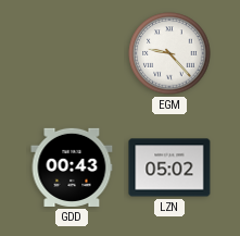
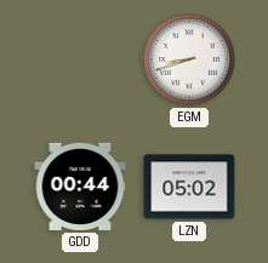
EGM: 9:23 -> 8:42 (189, 59)
GDD: 00:43 -> 00:44 (80, 187)
